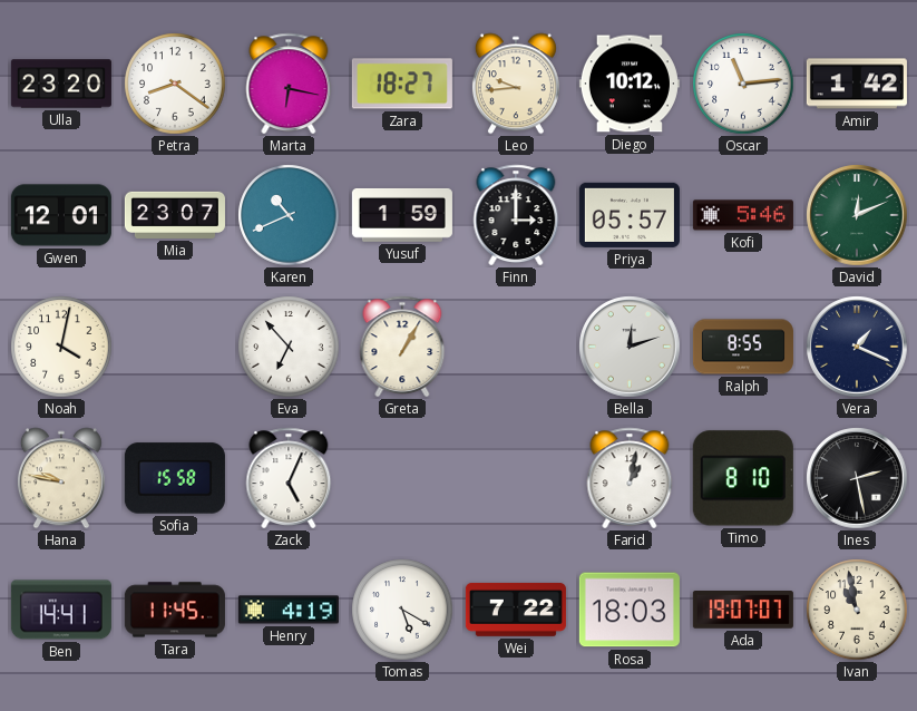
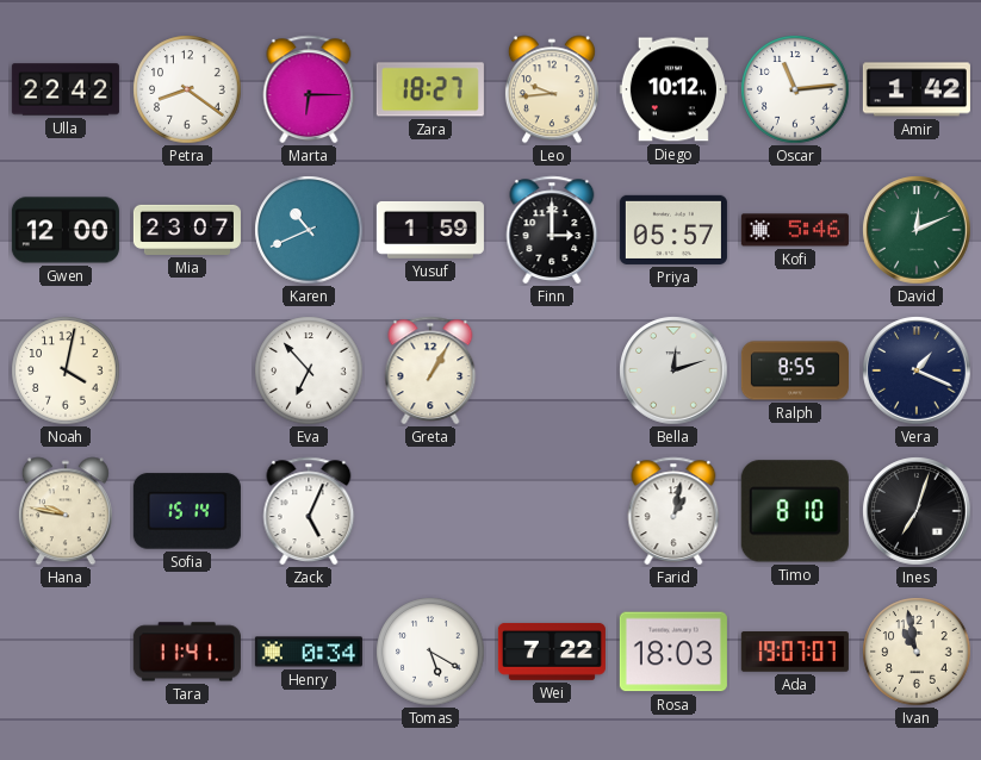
Ulla: 23:20 -> 22:42 (66, 89)
Marta: 6:17 -> 6:15 (309, 89)
Gwen: 12:01 -> 12:00 (66, 230)
Sofia: 15:58 -> 15:14 (187, 511)
Ines: 2:28 -> 7:03 (917, 511)
Ben: 14:41 -> none (61, 610)
Tara: 11:45 -> 11:41 (187, 652)
Henry: 4:19 -> 0:34 (309, 652)
